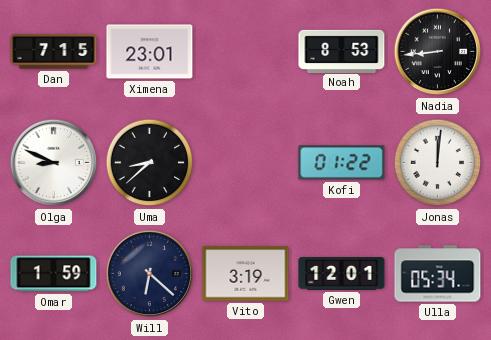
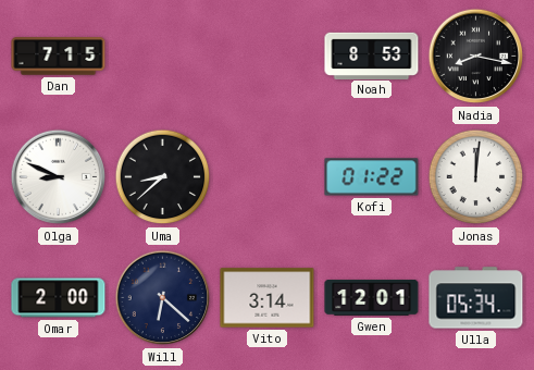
Ximena: 23:01 -> none (150, 52)
Nadia: 8:44 -> 8:17 (476, 57)
Omar: 1:59 -> 2:00 (59, 298)
Vito: 3:19 -> 3:14 (268, 298)
